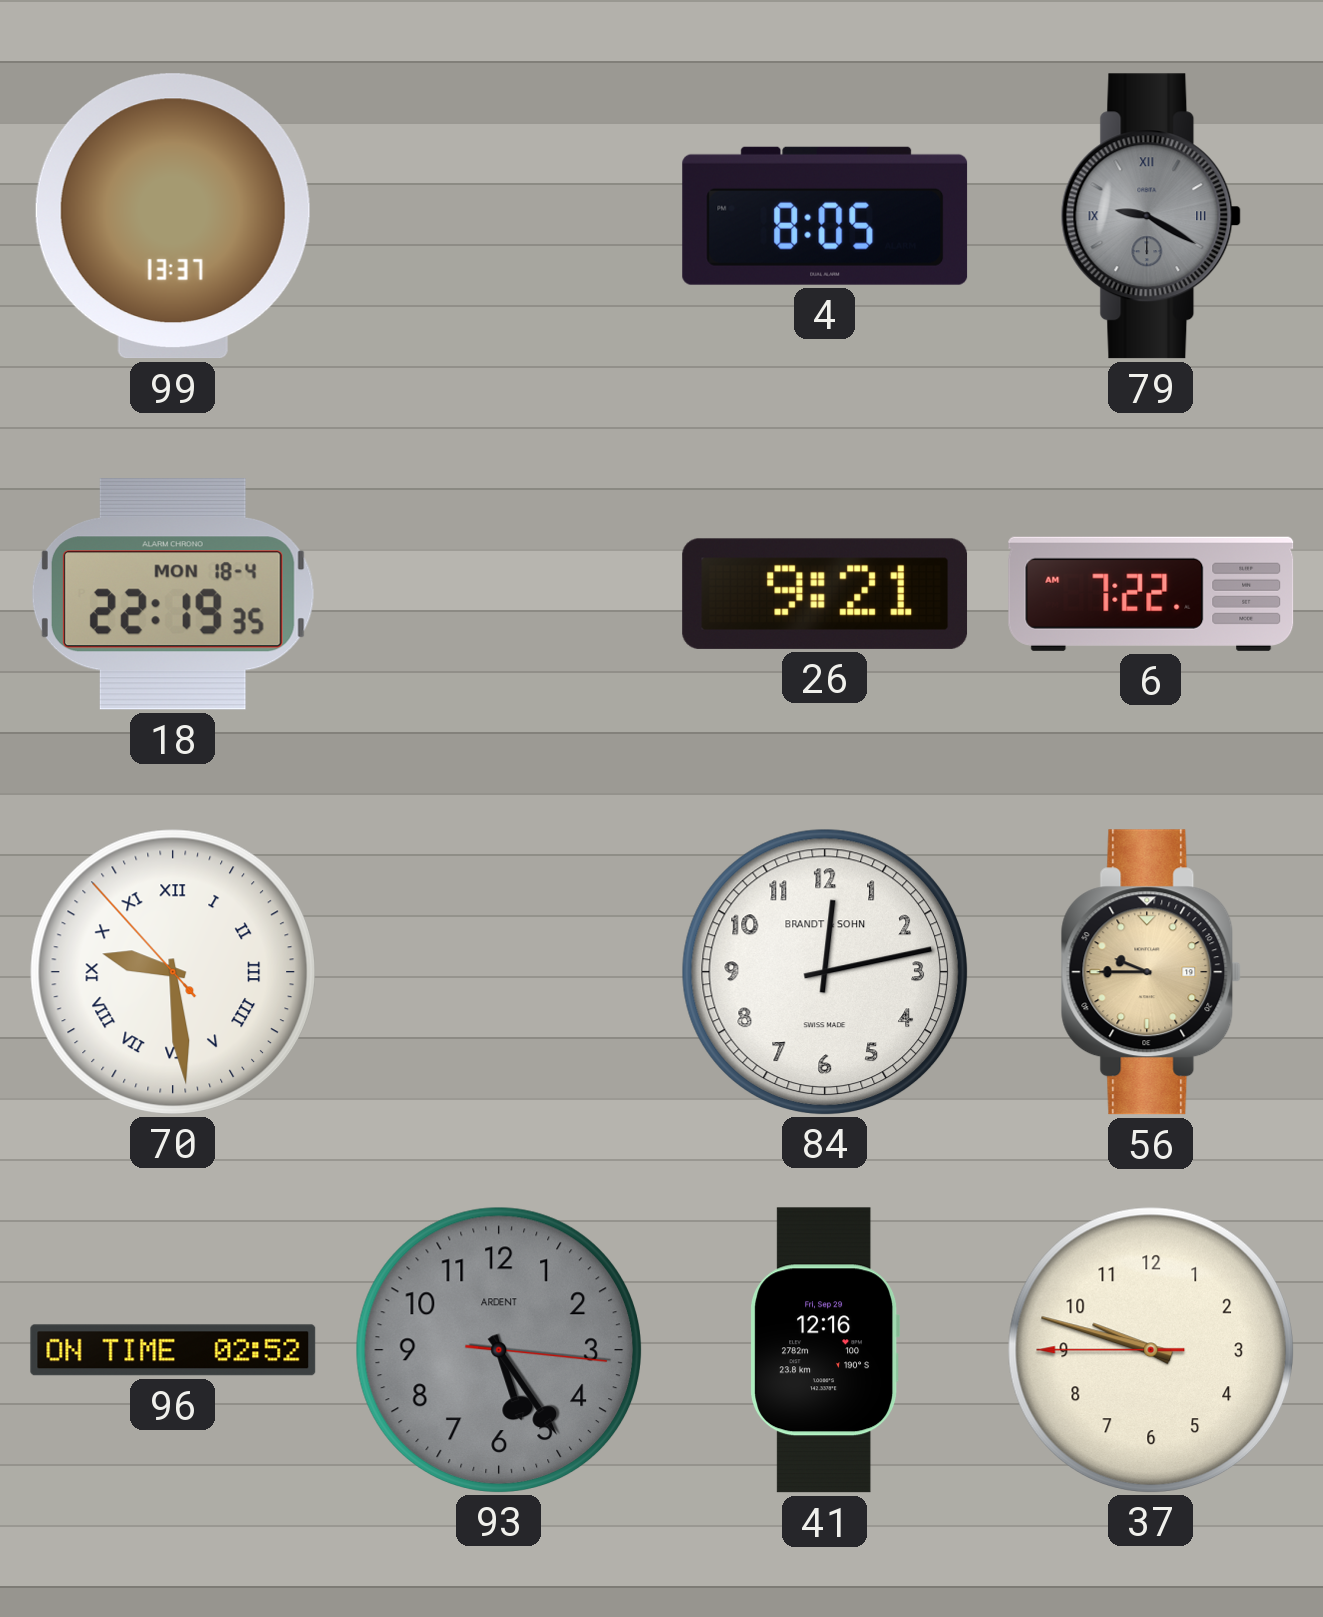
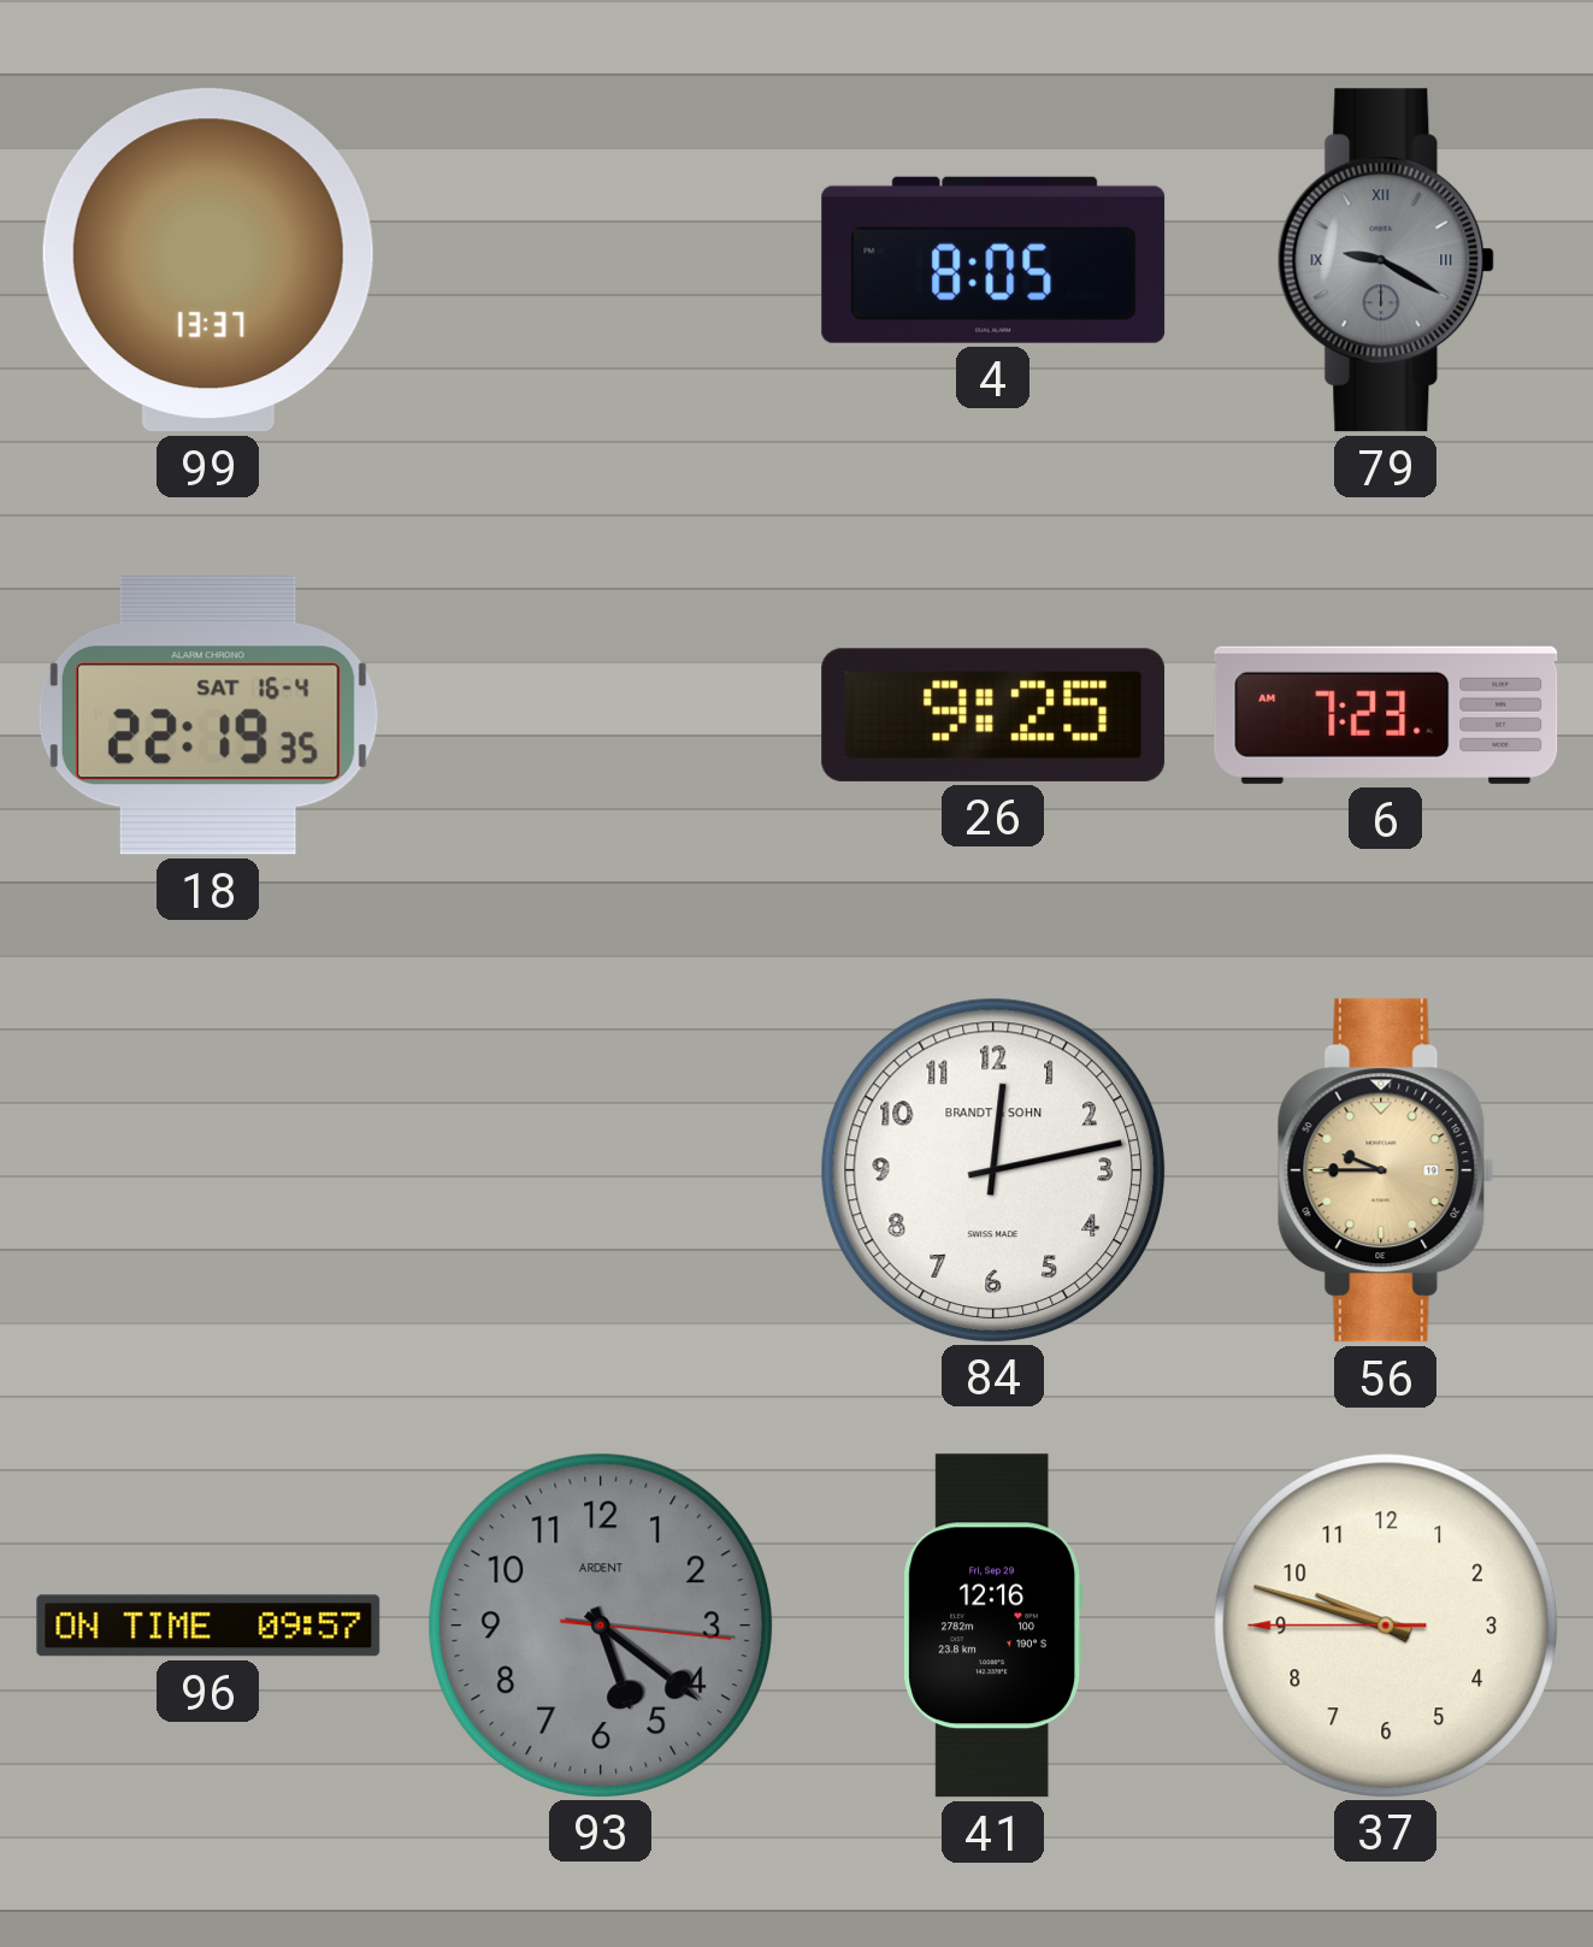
18 date: MON 18-4 -> SAT 16-4 (208, 716)
26: 9:21 -> 9:25 (993, 715)
6: 7:22 -> 7:23 (1386, 715)
70: 9:28 -> none (172, 971)
96: 02:52 -> 09:57 (208, 1626)
93: 5:24 -> 5:21 (600, 1624)
